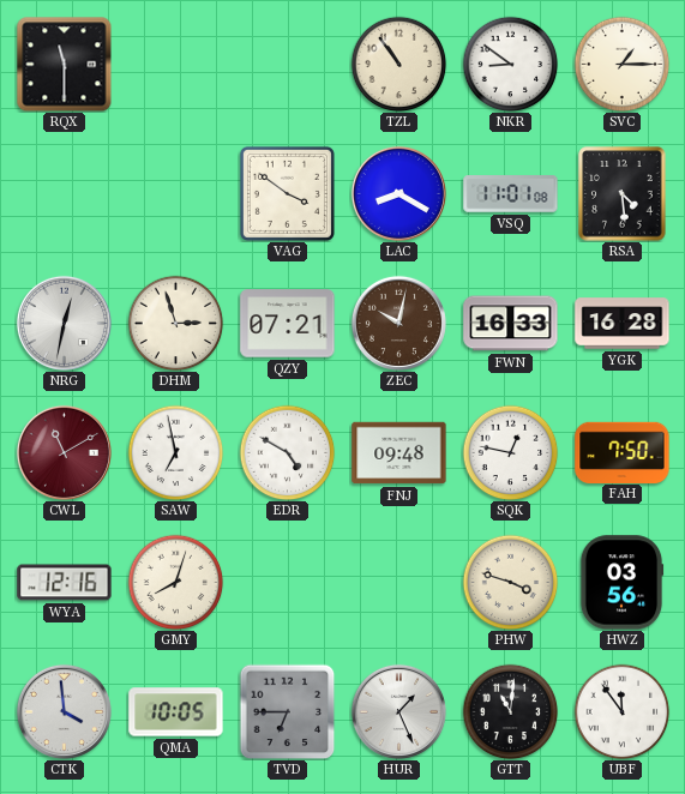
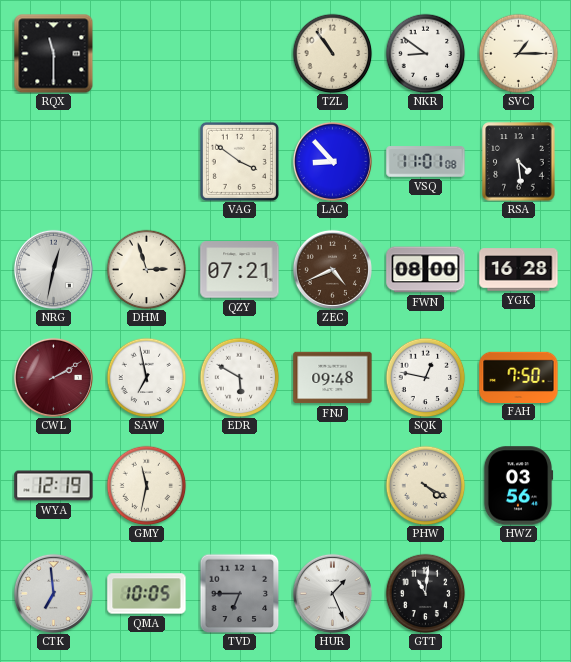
LAC: 8:20 -> 8:53 (332, 161)
ZEC: 10:02 -> 4:41 (332, 269)
FWN: 16:33 -> 08:00 (426, 270)
CWL: 11:10 -> 2:10 (53, 377)
EDR: 4:50 -> 5:50 (239, 377)
WYA: 12:16 -> 12:19 (54, 486)
GMY: 8:03 -> 11:32 (146, 485)
PHW: 3:48 -> 4:20 (425, 485)
CTK: 3:59 -> 6:59 (53, 593)
UBF: 11:54 -> none (621, 711)
